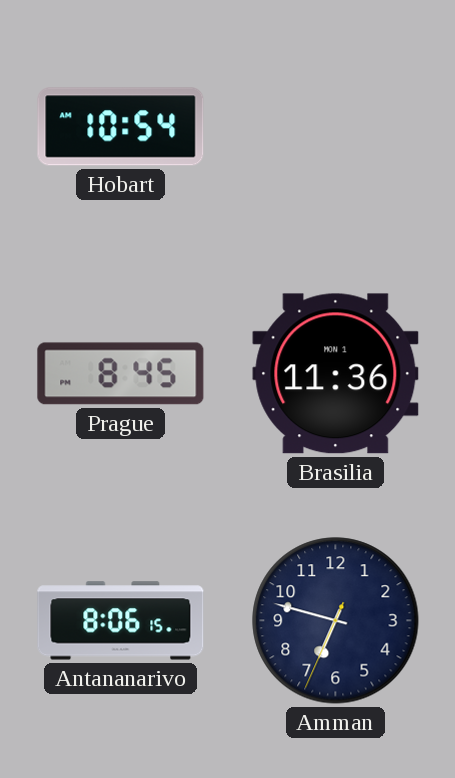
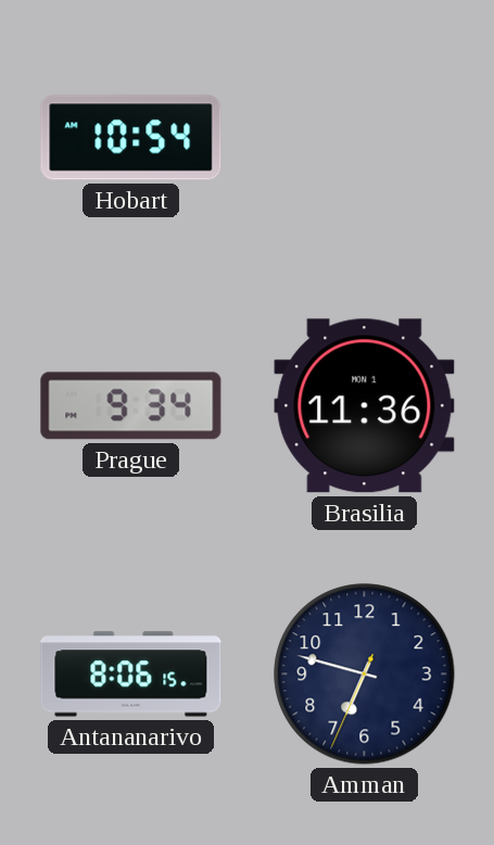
Prague: 8:45 -> 9:34 (131, 406)
